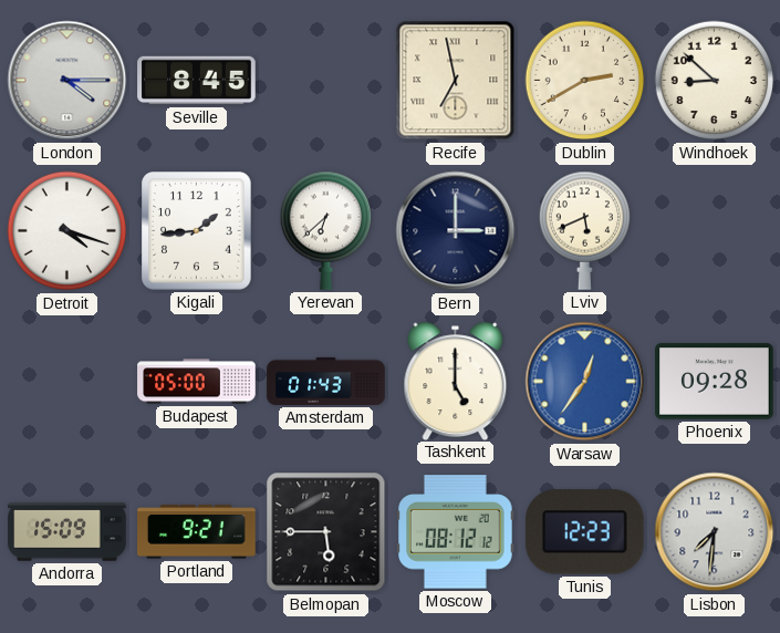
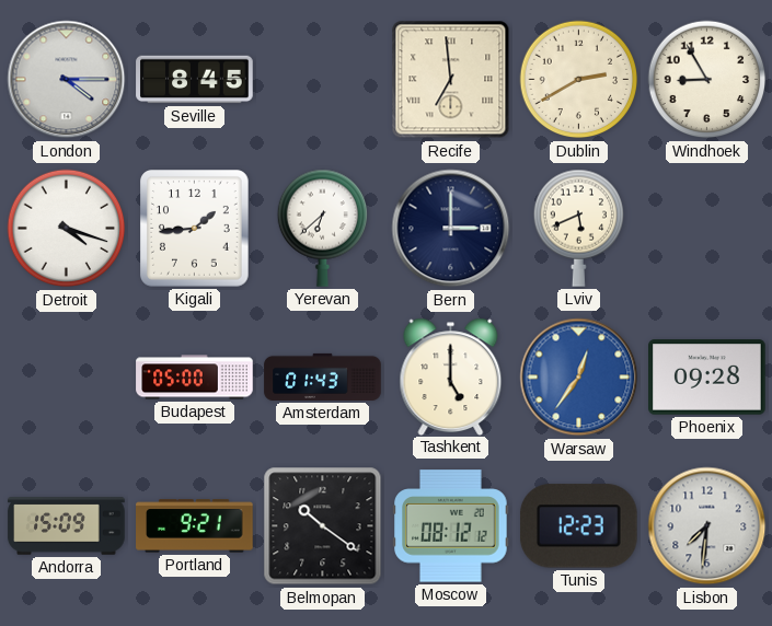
Recife: 6:58 -> 6:59 (451, 80)
Windhoek: 8:52 -> 8:55 (707, 80)
Belmopan: 5:45 -> 10:21 (323, 526)
